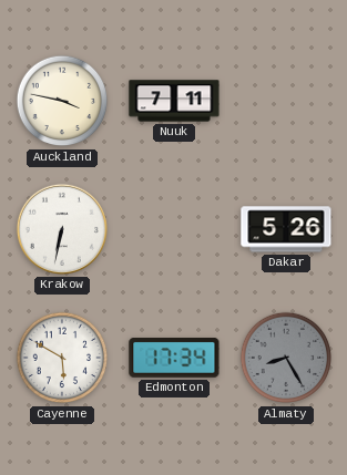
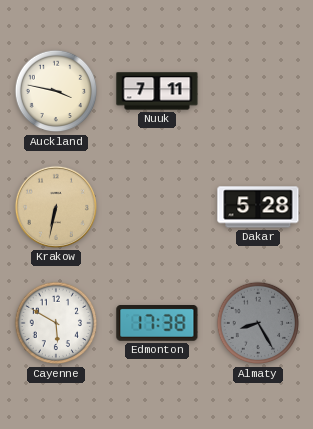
Krakow dial: white -> champagne (56, 207)
Dakar: 5:26 -> 5:28 (258, 207)
Edmonton: 17:34 -> 17:38 (157, 324)
